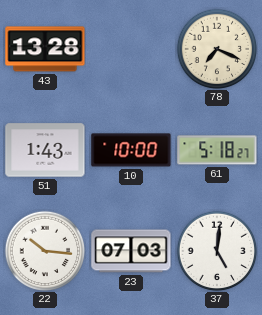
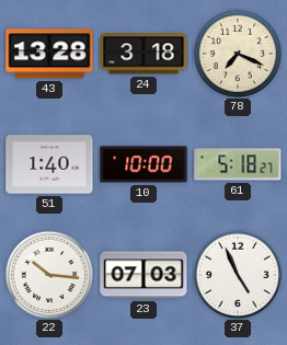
24: none -> 3:18 (143, 54)
51: 1:43 -> 1:40 (49, 164)
37: 5:01 -> 4:56 (238, 275)
